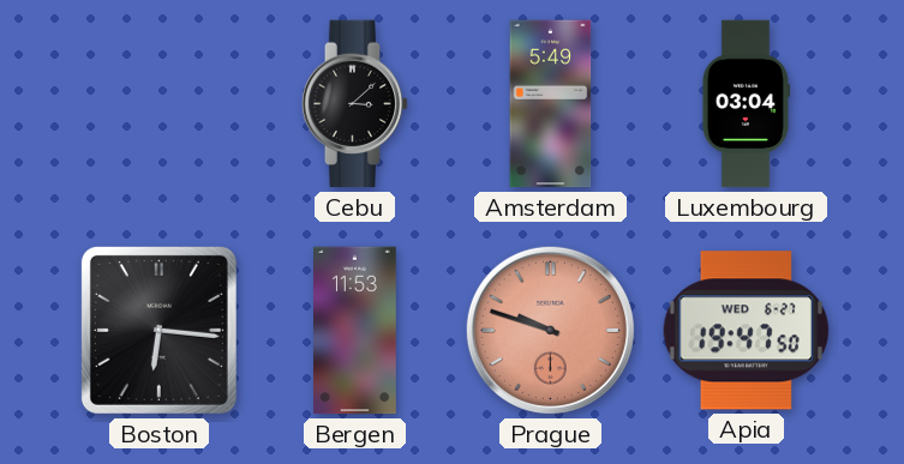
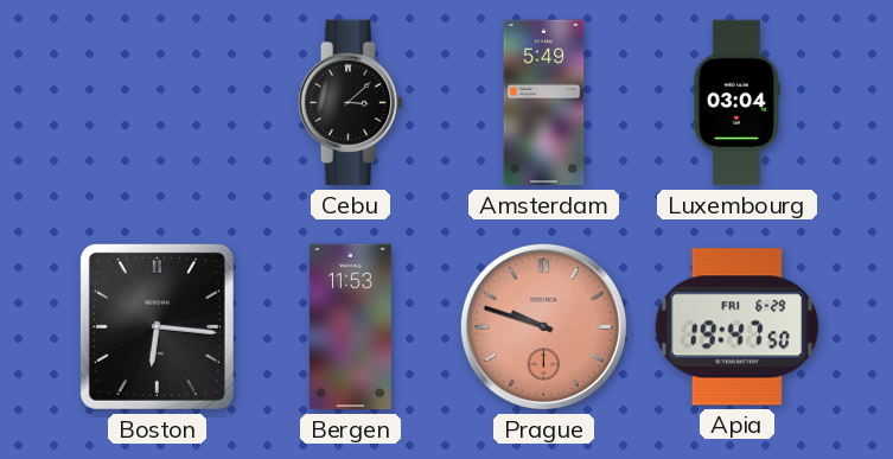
Apia date: WED 6-27 -> FRI 6-29 (736, 327)
